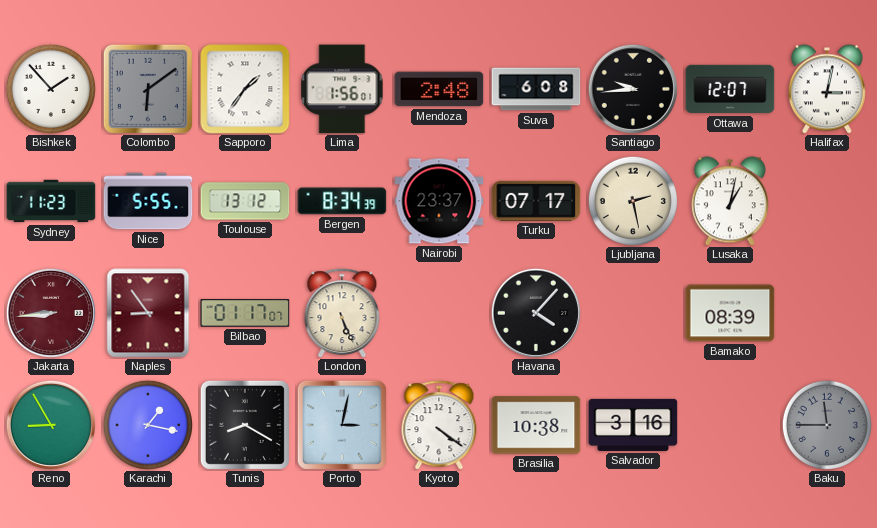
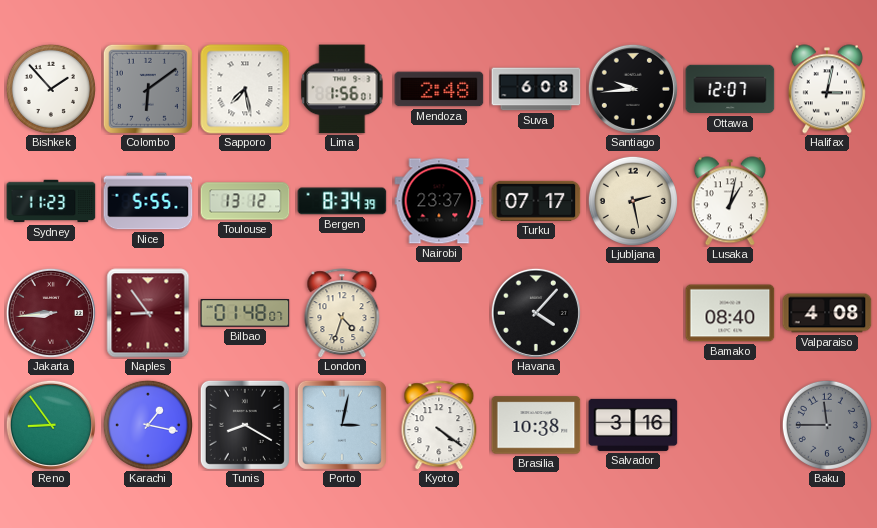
Sapporo: 1:36 -> 7:28 (245, 89)
Bilbao: 01:17 -> 01:48 (245, 313)
London: 5:26 -> 4:33 (342, 313)
Bamako: 08:39 -> 08:40 (730, 313)
Valparaiso: none -> 4:08 (827, 313)
Reno: 8:55 -> 8:54 (51, 425)
